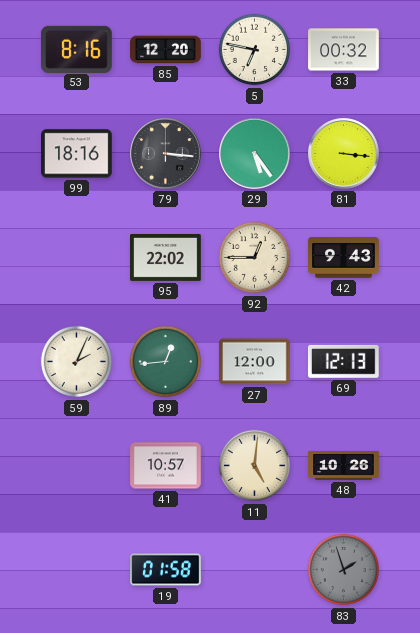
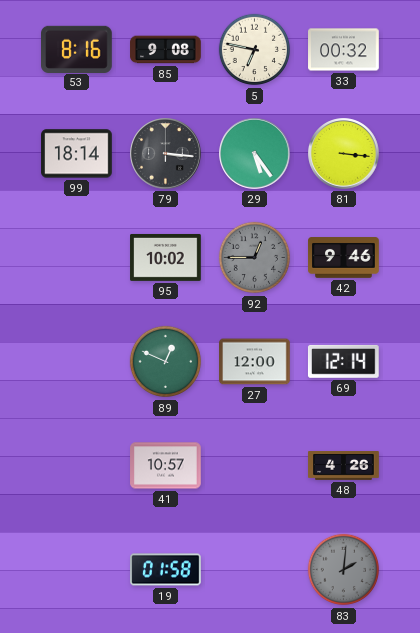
85: 12:20 -> 9:08 (166, 50)
99: 18:16 -> 18:14 (77, 154)
95: 22:02 -> 10:02 (166, 257)
92 dial: cream -> grey (255, 258)
42: 9:43 -> 9:46 (344, 258)
59: 2:04 -> none (77, 362)
89: 12:44 -> 12:49 (166, 362)
69: 12:13 -> 12:14 (344, 361)
11: 5:01 -> none (255, 466)
48: 10:26 -> 4:26 (344, 466)
83: 1:57 -> 2:01 (344, 570)
